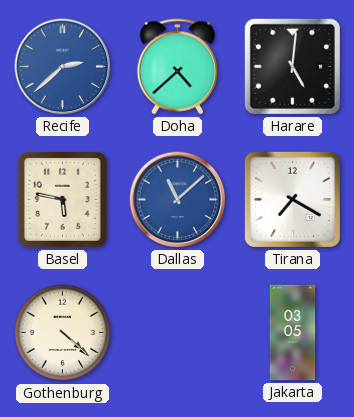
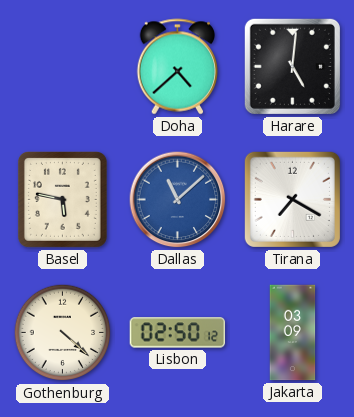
Recife: 2:38 -> none (63, 67)
Lisbon: none -> 02:50 (178, 333)
Jakarta: 03:05 -> 03:09 (293, 333)
